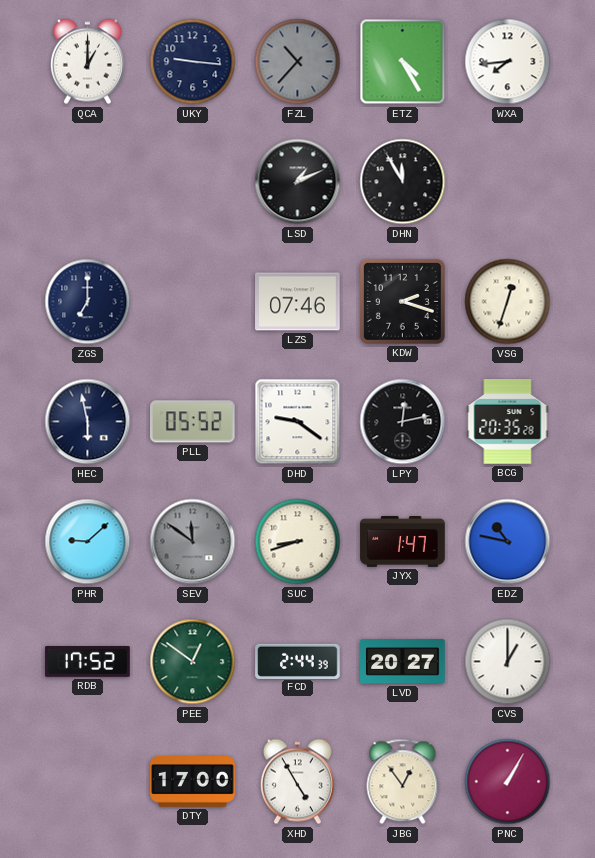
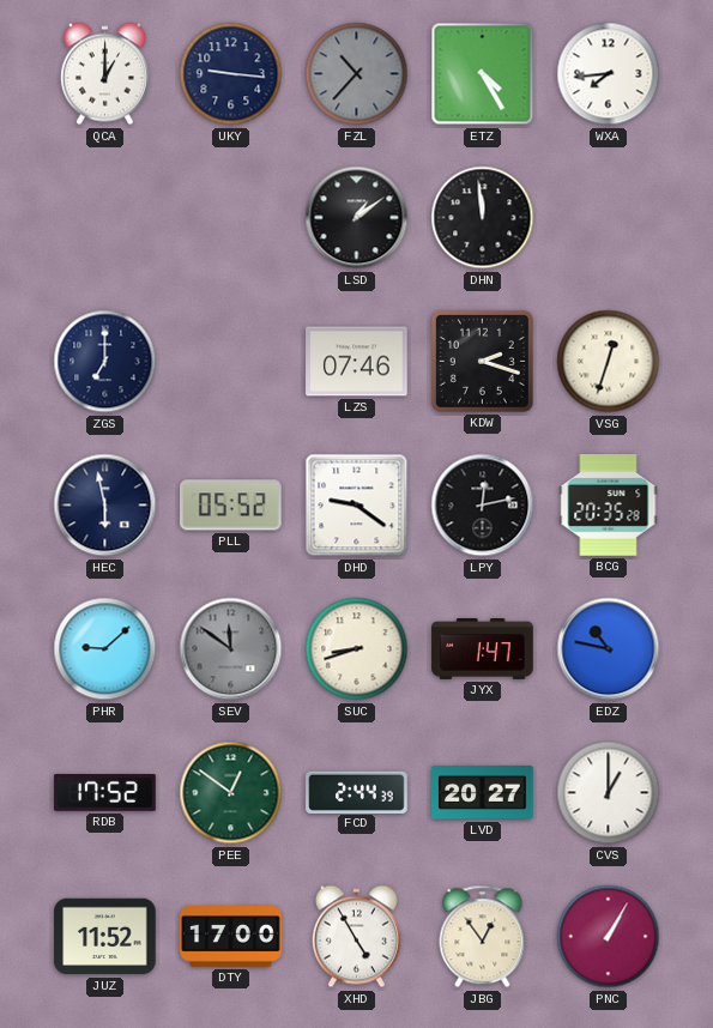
LSD: 1:11 -> 1:09 (357, 218)
DHN: 11:55 -> 11:59 (483, 218)
JUZ: none -> 11:52 (105, 937)
